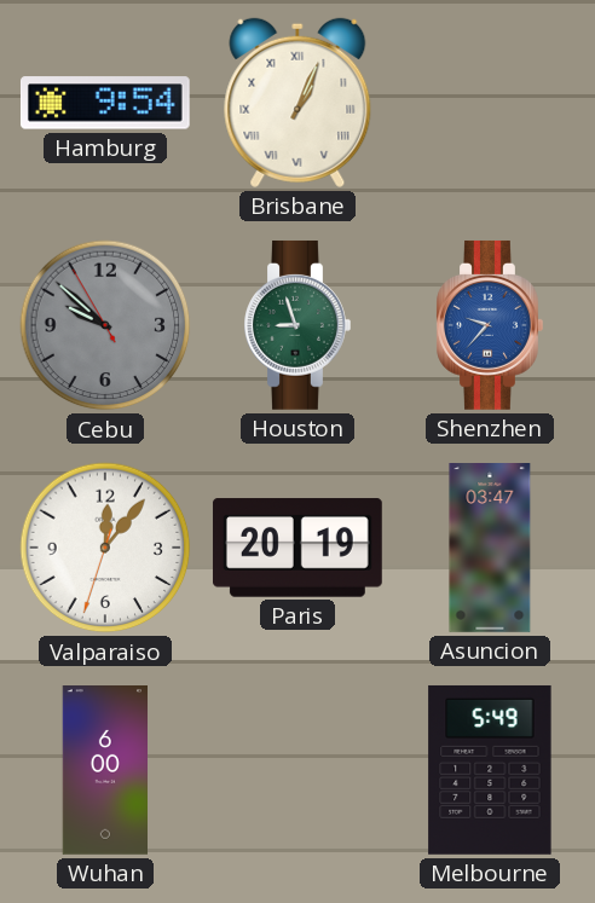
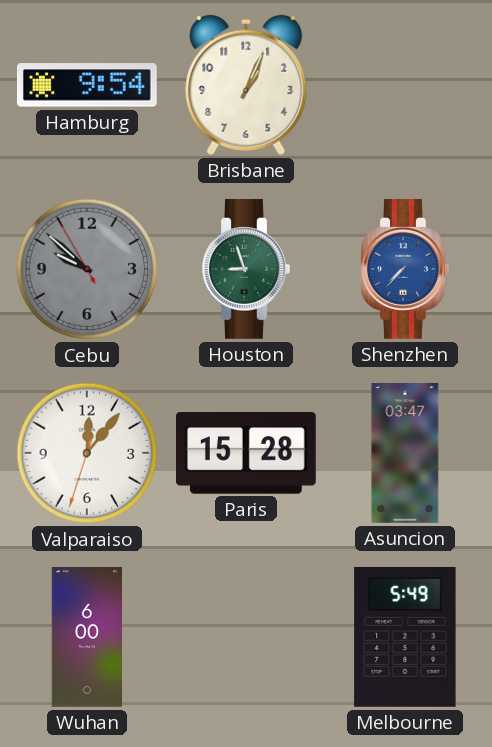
Brisbane numerals: Roman -> Arabic (246, 85)
Shenzhen: 9:37 -> 7:37 (405, 269)
Paris: 20:19 -> 15:28 (246, 453)
